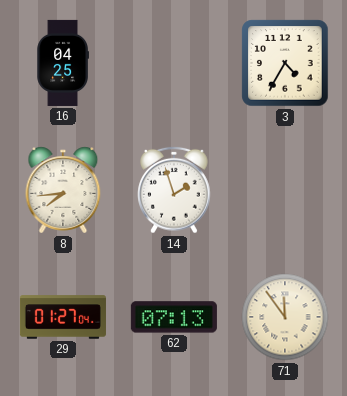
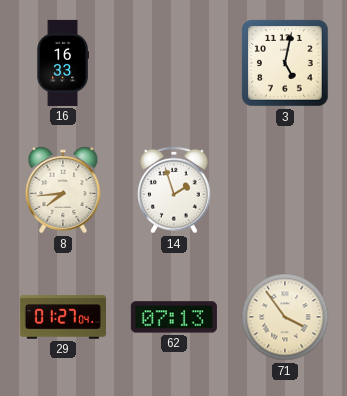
16: 04:25 -> 16:33 (63, 63)
3: 4:35 -> 5:02 (285, 63)
71: 11:54 -> 3:54 (285, 317)
